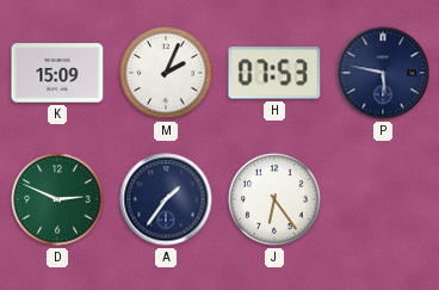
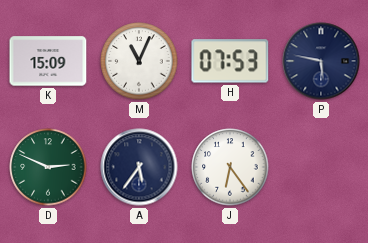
M: 2:04 -> 11:04 (139, 61)
A: 1:36 -> 5:36 (139, 167)
